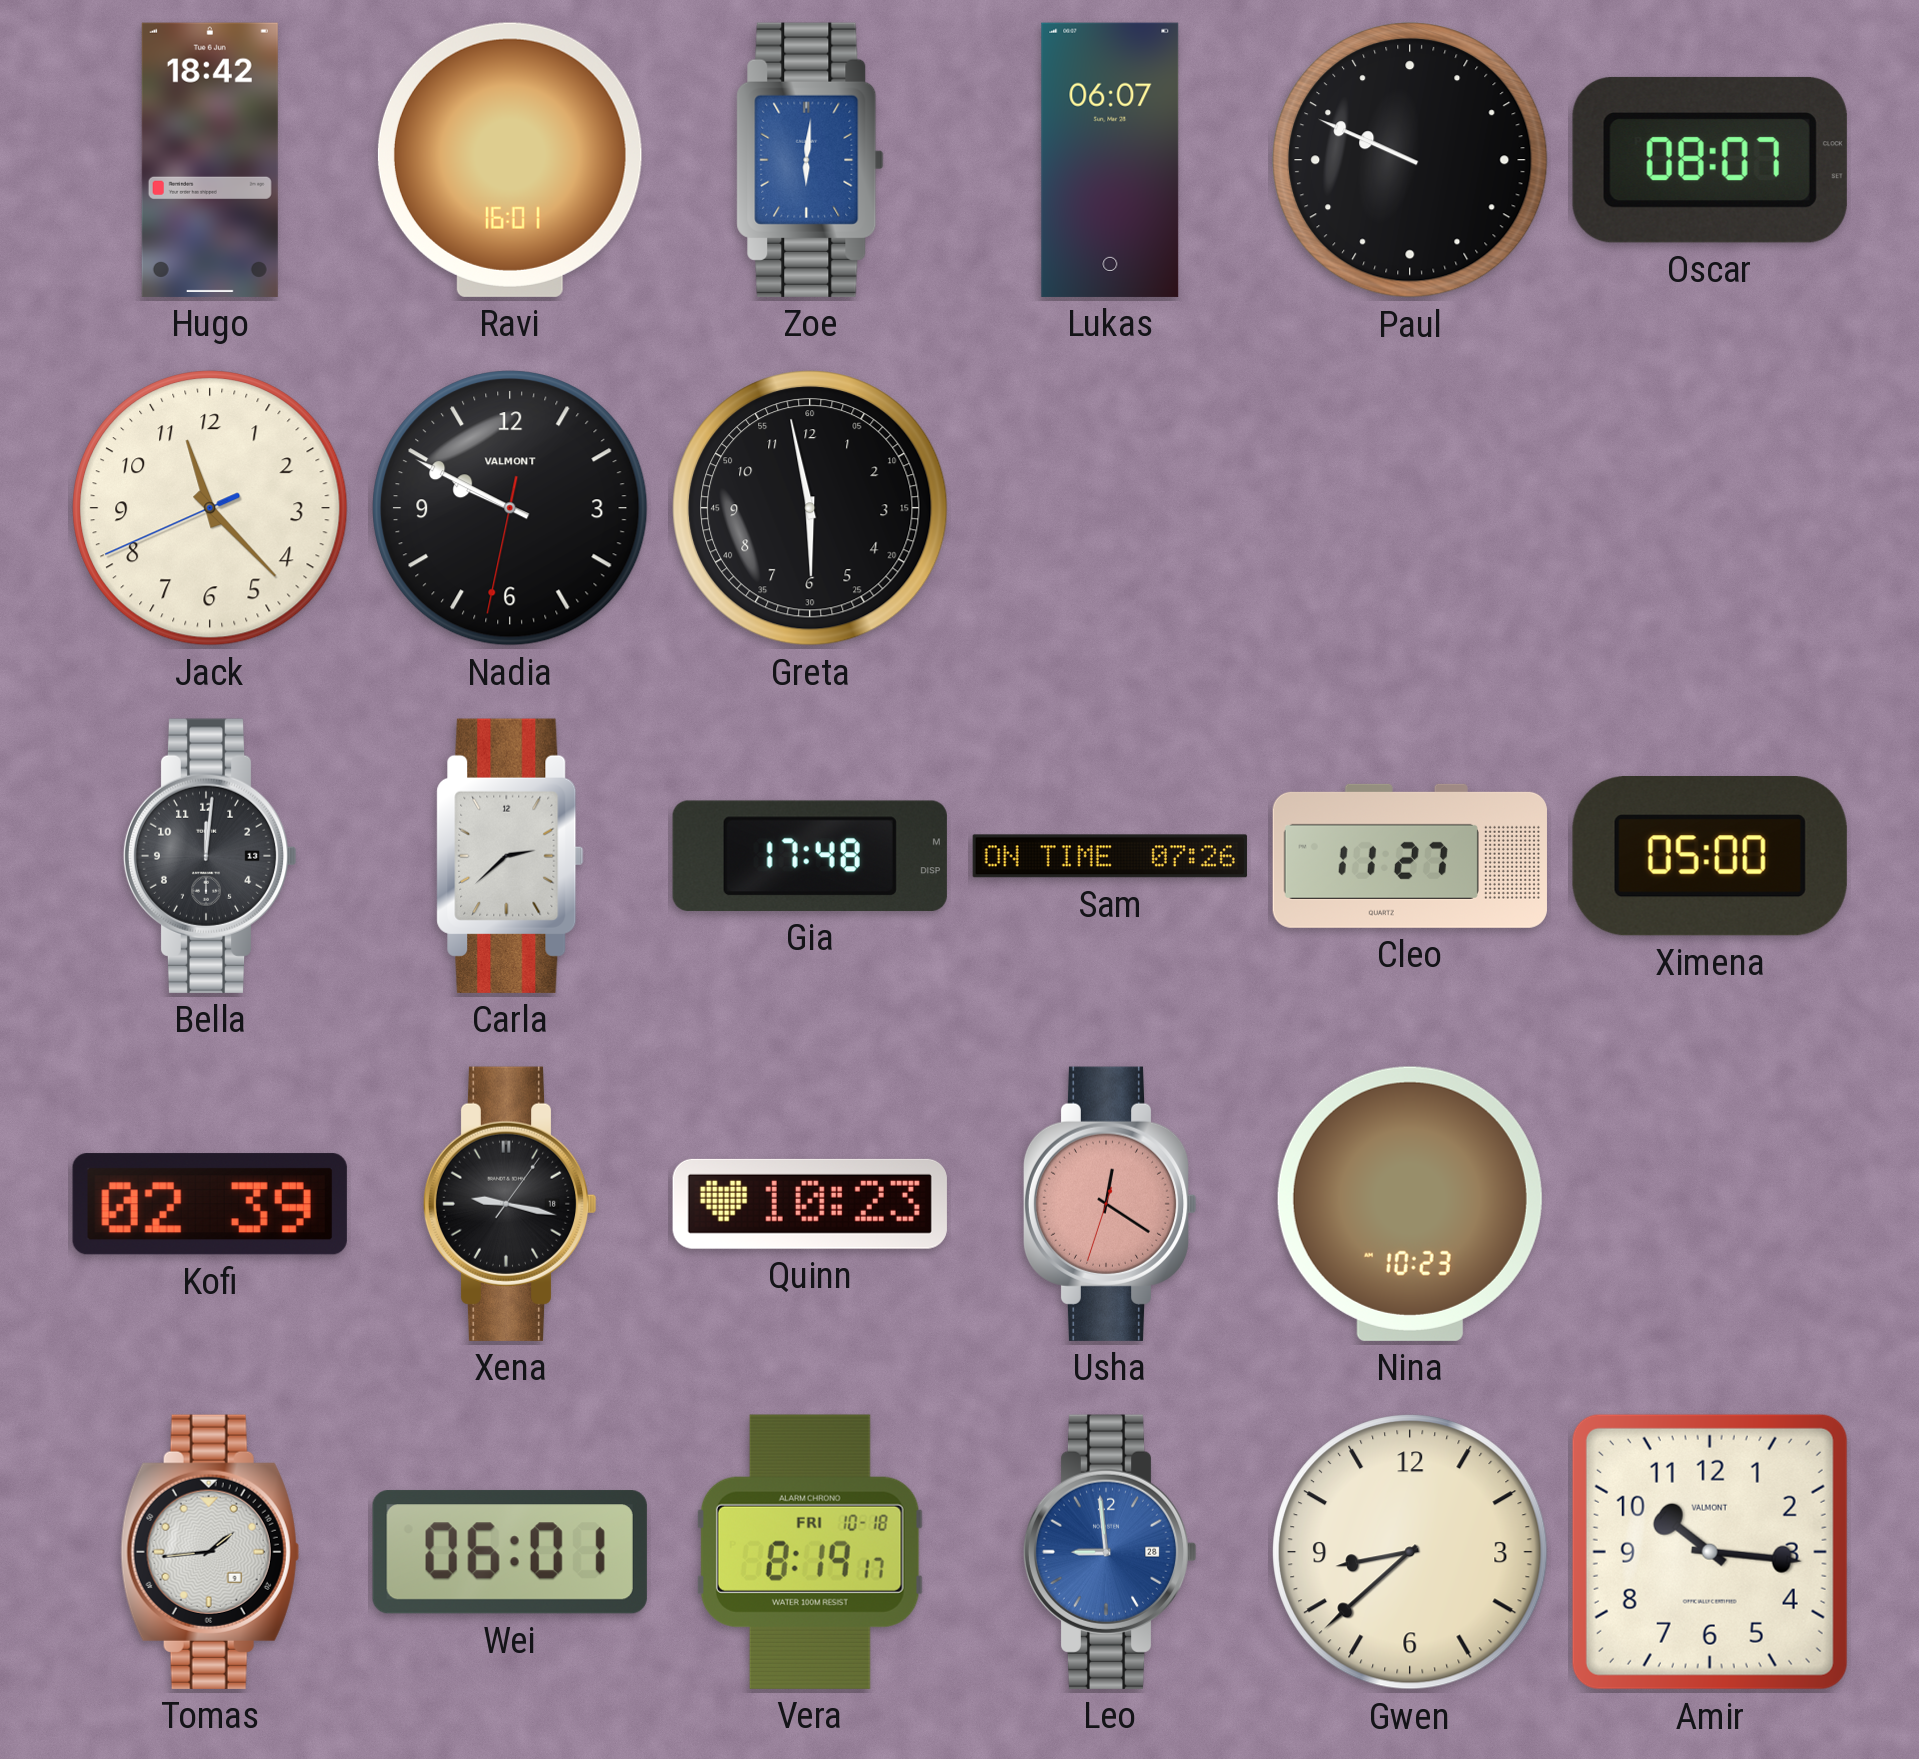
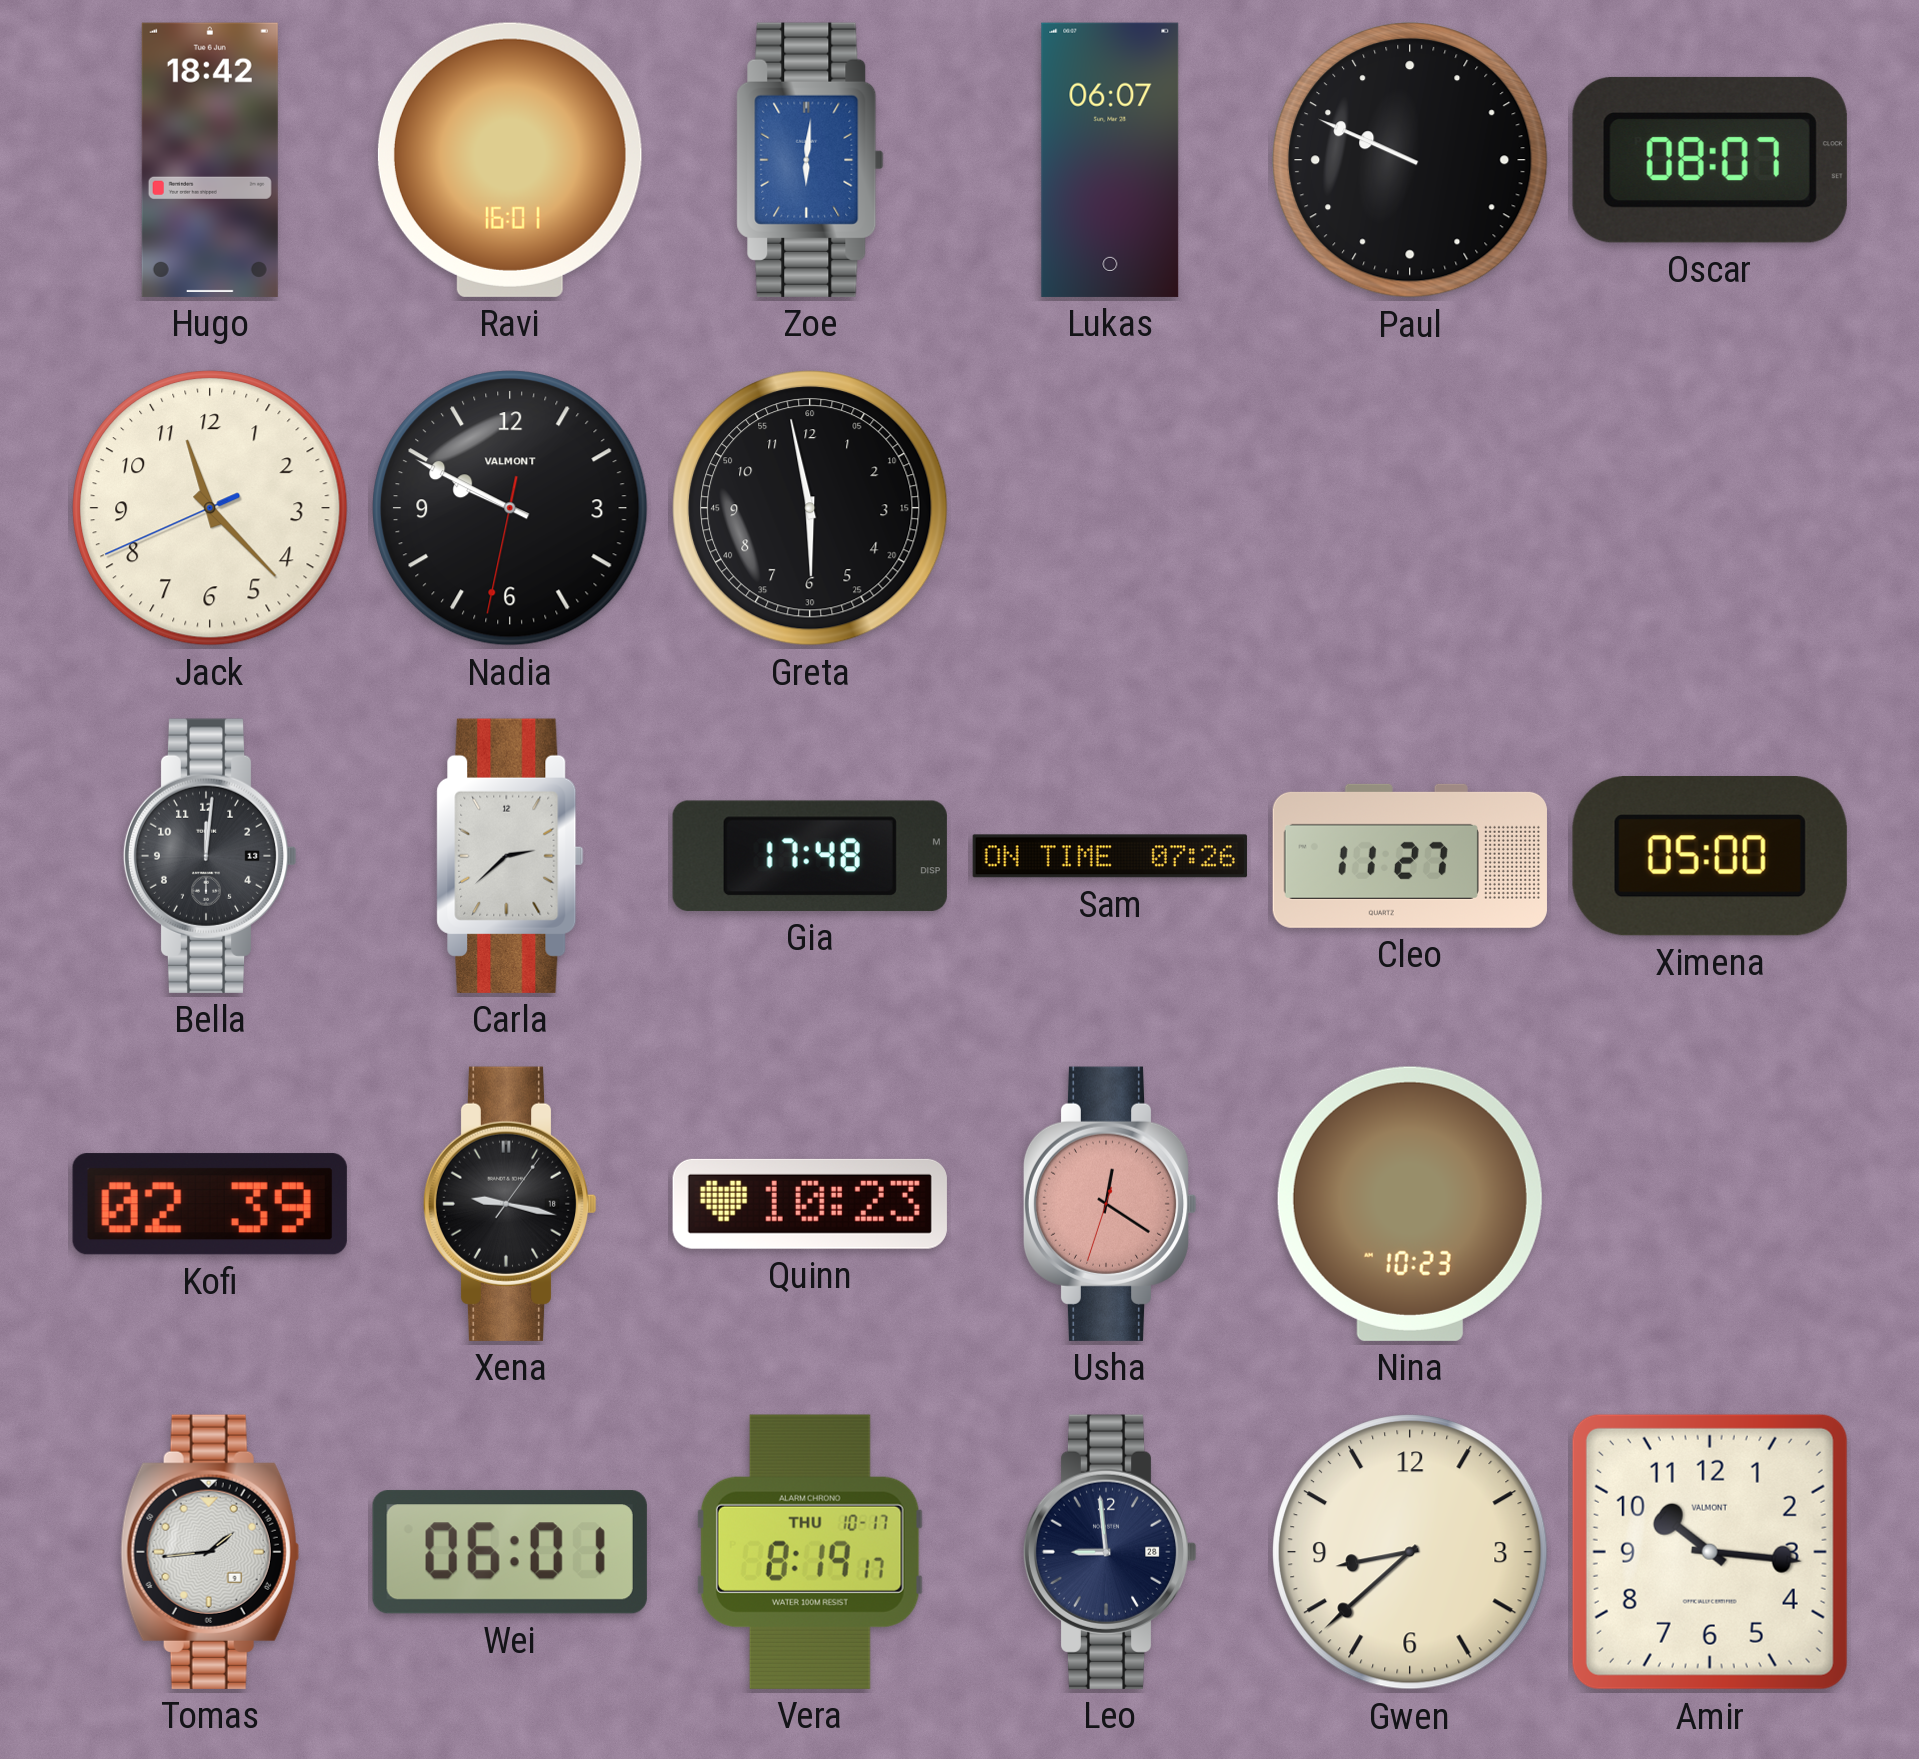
Vera date: FRI 10-18 -> THU 10-17 (810, 1552)
Leo dial: blue -> navy (1110, 1552)
